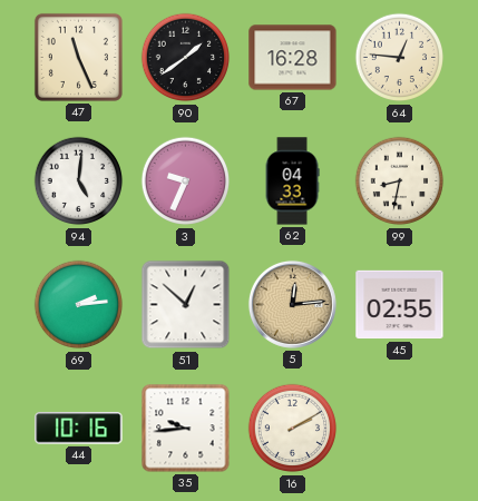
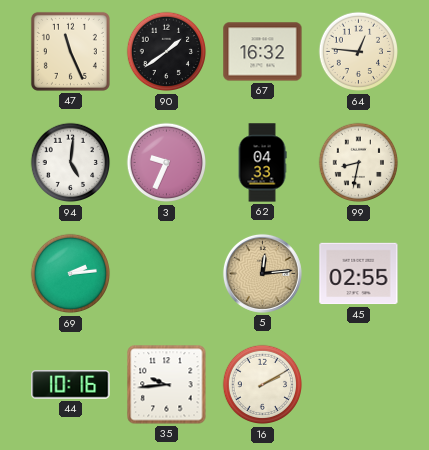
67: 16:28 -> 16:32 (263, 52)
51: 12:52 -> none (186, 305)
